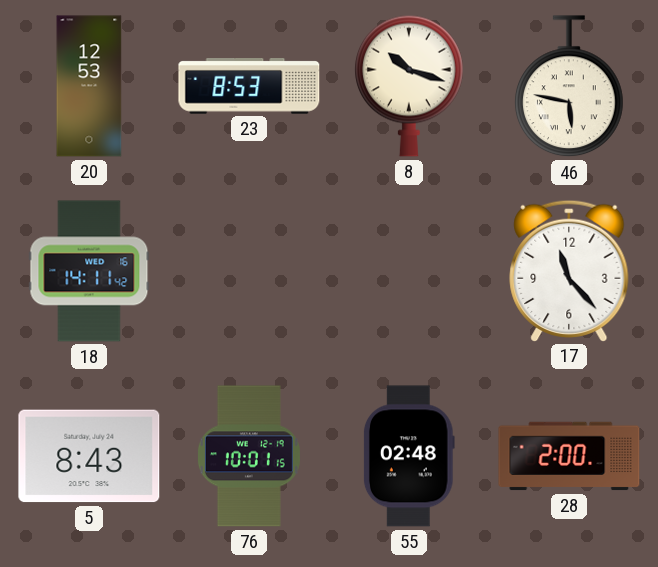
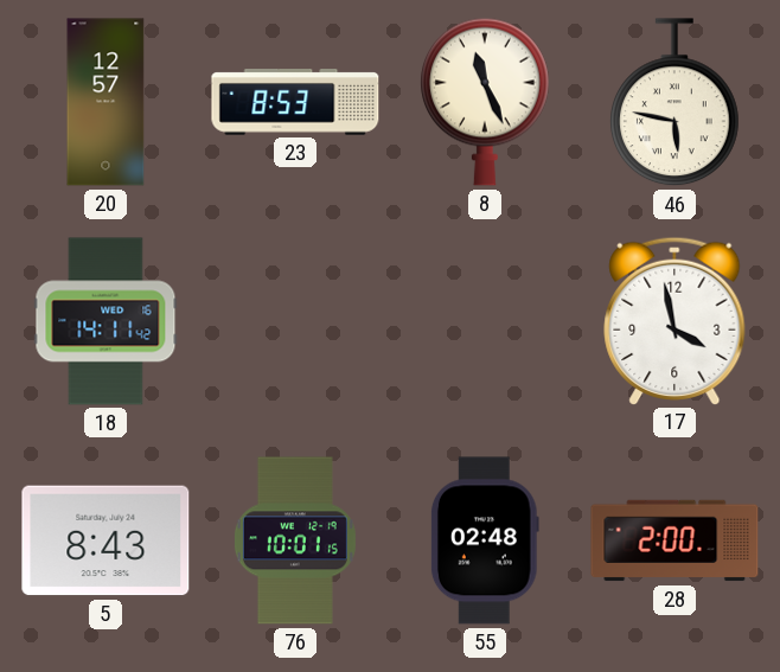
20: 12:53 -> 12:57 (106, 102)
8: 10:18 -> 11:26 (485, 102)
17: 11:23 -> 3:58 (674, 320)
